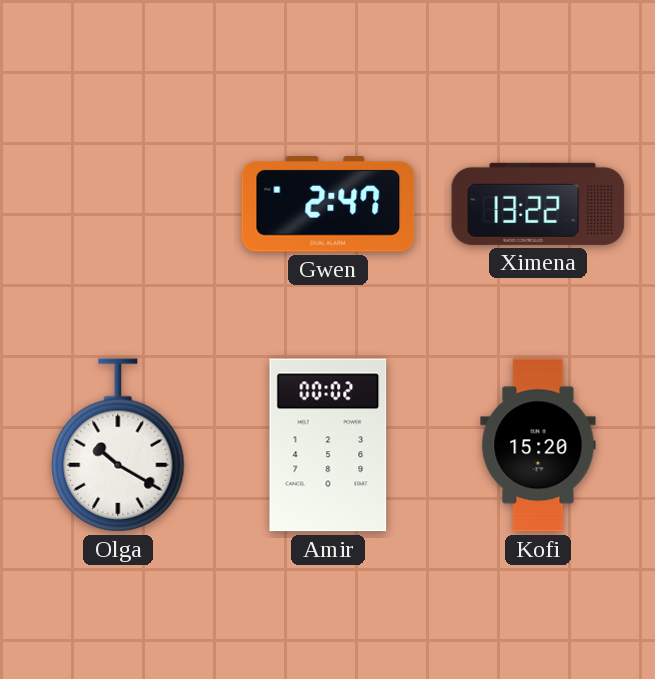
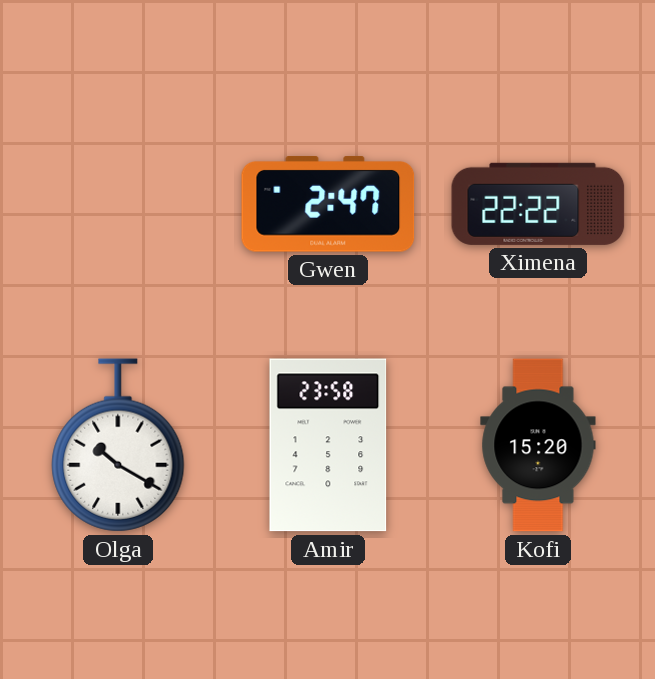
Ximena: 13:22 -> 22:22 (538, 204)
Amir: 00:02 -> 23:58 (328, 445)
